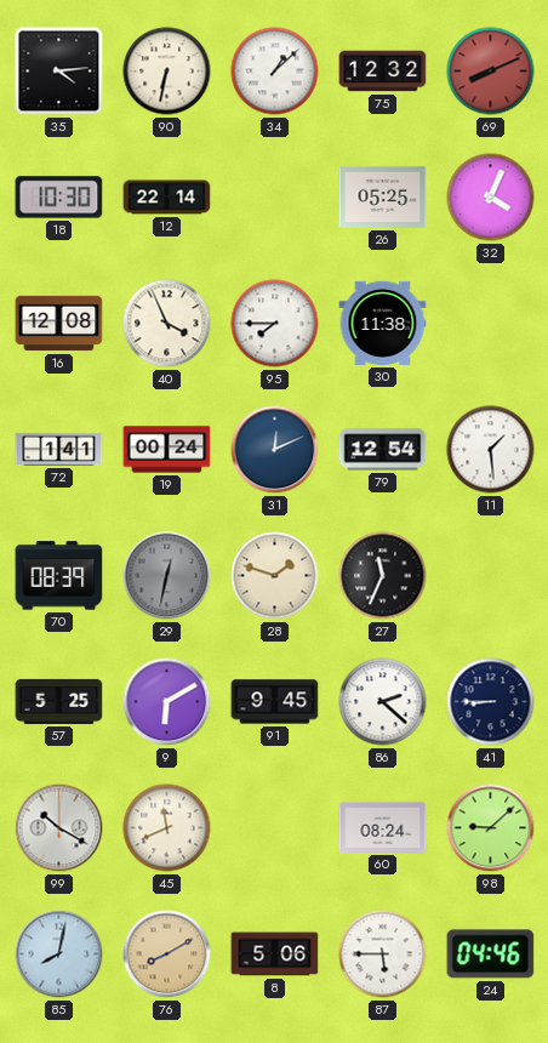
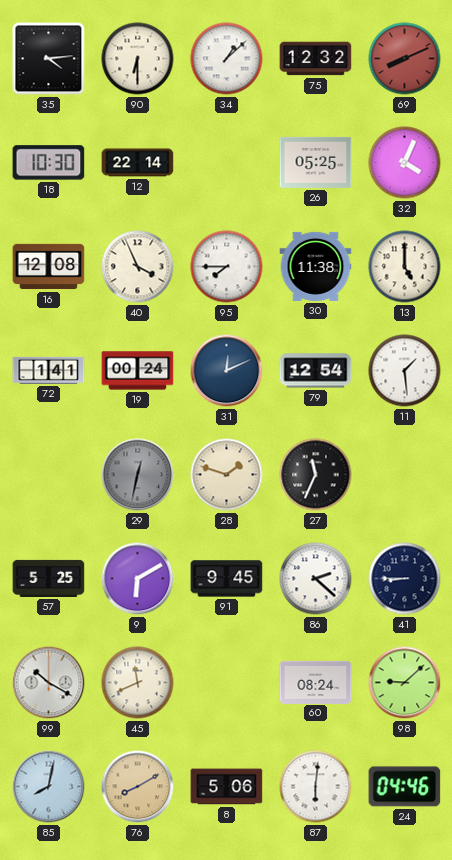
90: 6:32 -> 6:30 (138, 59)
13: none -> 5:00 (405, 267)
70: 08:39 -> none (59, 576)
87: 5:45 -> 6:01 (316, 787)
